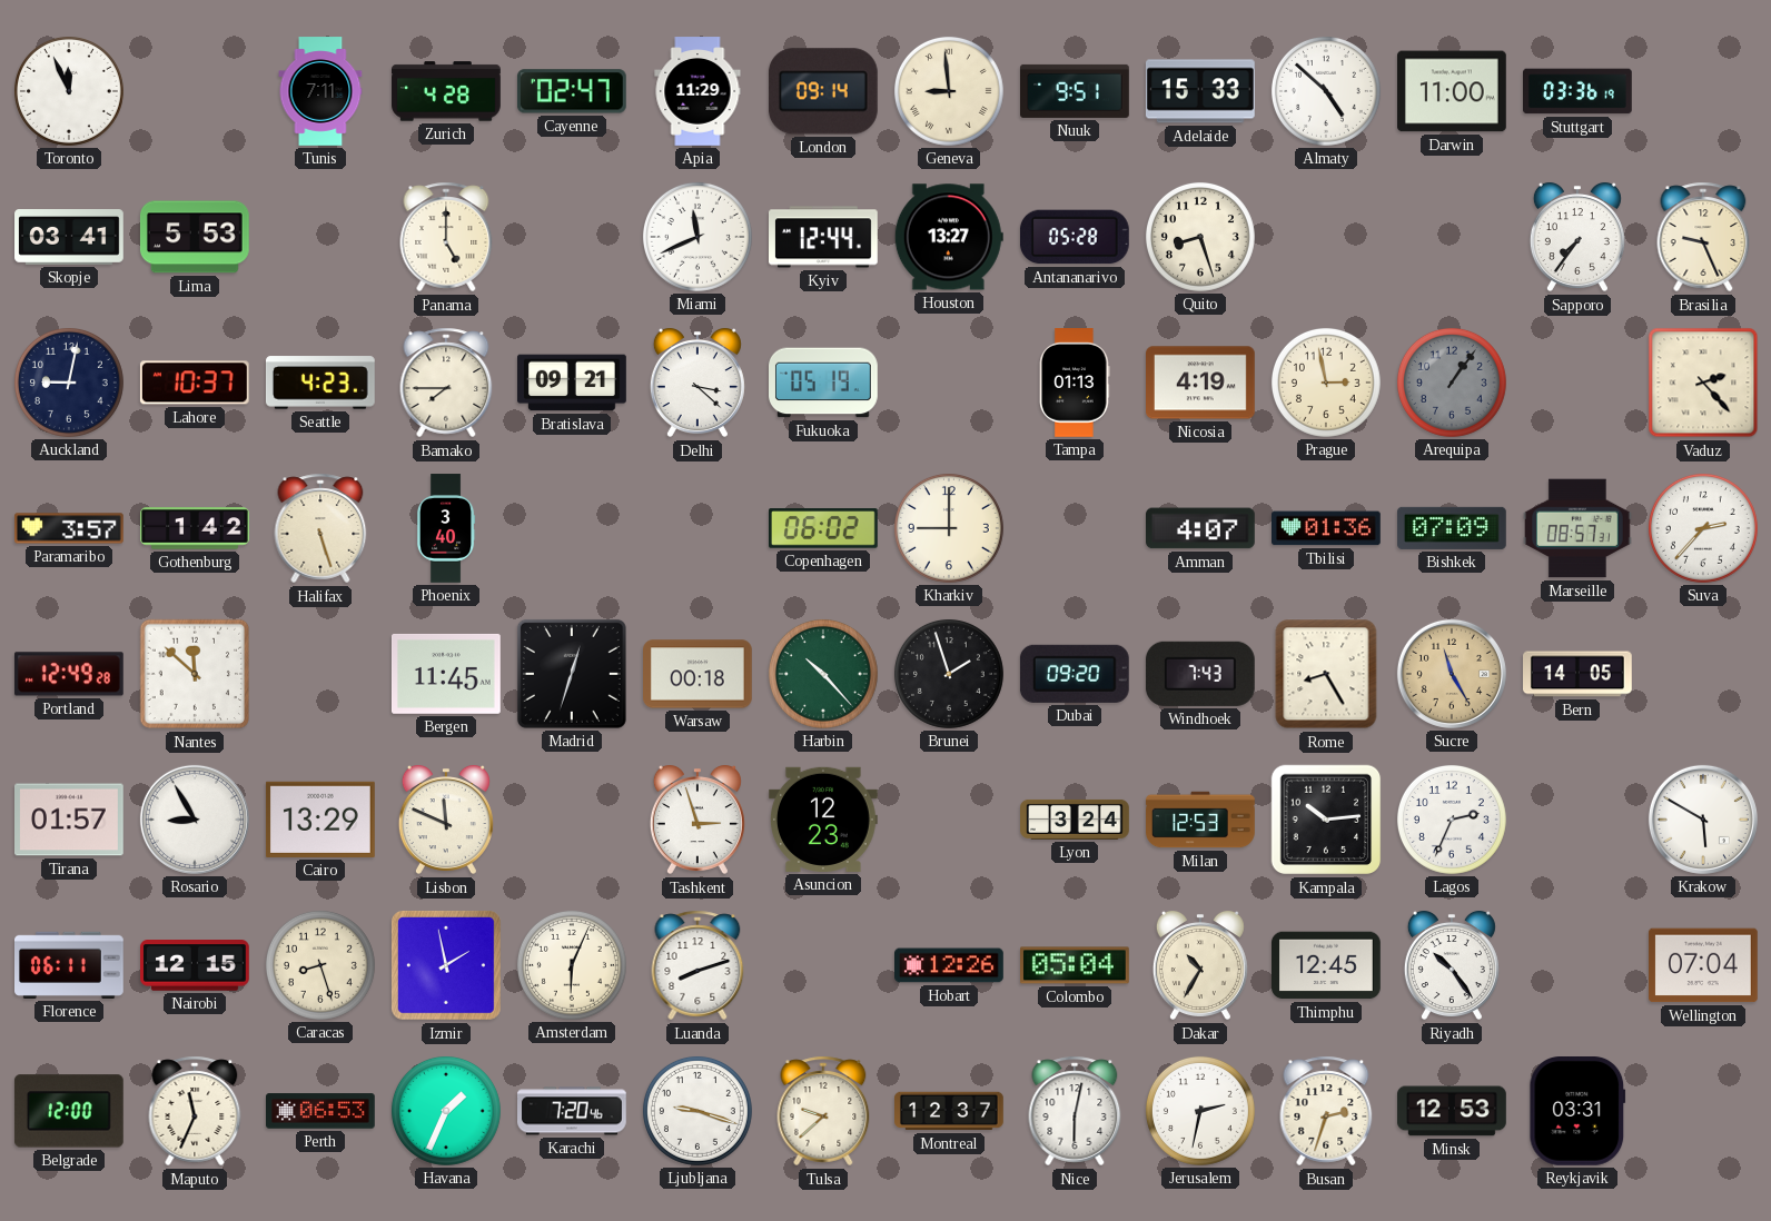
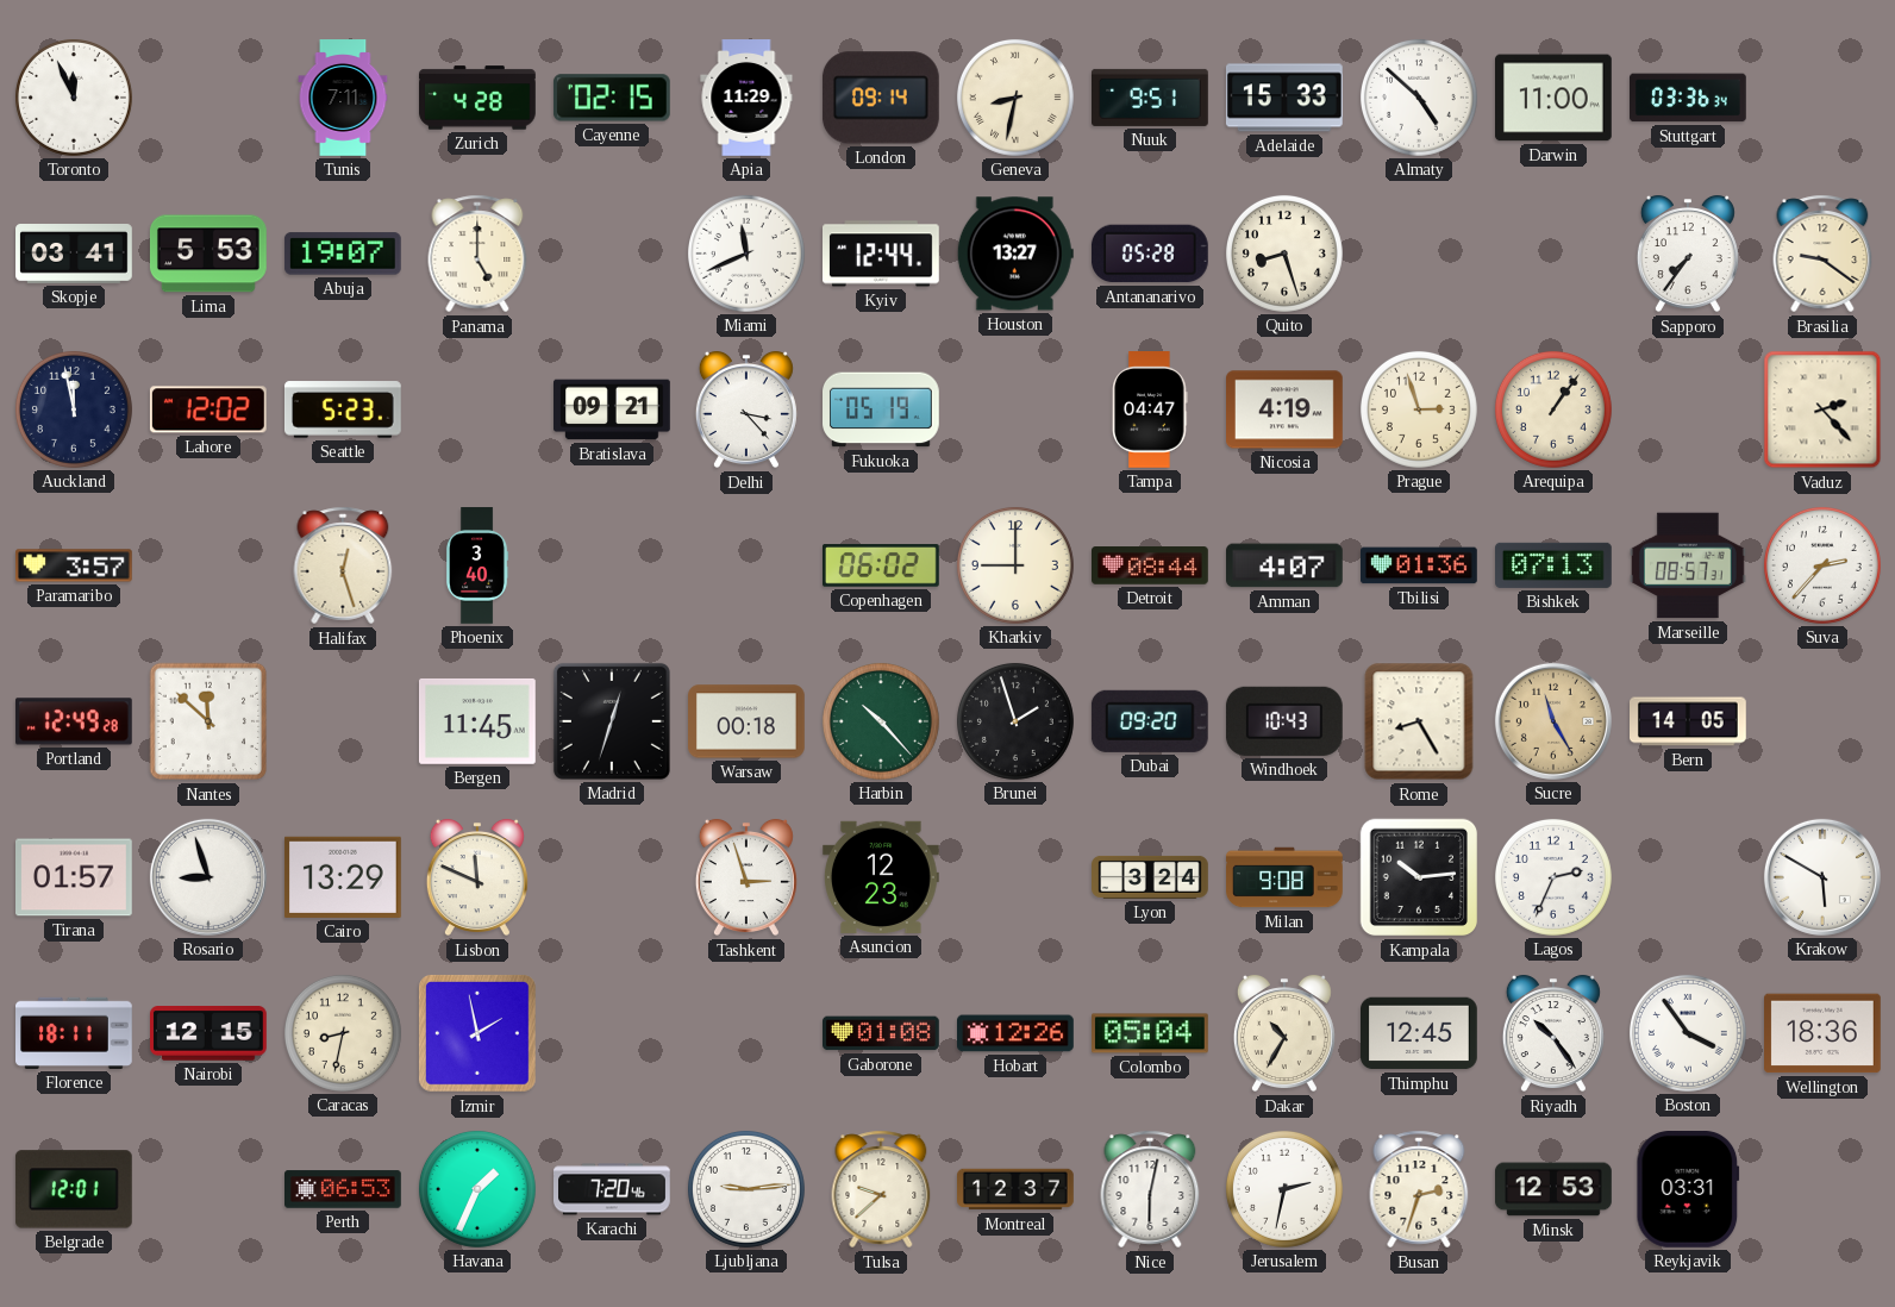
Cayenne: 02:47 -> 02:15 (612, 98)
Geneva: 8:59 -> 8:32 (1015, 98)
Stuttgart: 03:36:19 -> 03:36:34 (1689, 98)
Abuja: none -> 19:07 (343, 254)
Brasilia: 9:26 -> 9:21 (1822, 254)
Auckland: 9:02 -> 11:58 (74, 409)
Lahore: 10:37 -> 12:02 (208, 409)
Seattle: 4:23 -> 5:23 (343, 409)
Bamako: 7:45 -> none (446, 383)
Delhi: 3:22 -> 3:23 (746, 409)
Tampa: 01:13 -> 04:47 (1150, 411)
Prague: 2:58 -> 2:57 (1419, 409)
Arequipa dial: grey -> cream (1553, 409)
Gothenburg: 1:42 -> none (195, 528)
Halifax: 5:27 -> 12:27 (343, 565)
Detroit: none -> 08:44 (1151, 565)
Bishkek: 07:09 -> 07:13 (1555, 565)
Windhoek: 7:43 -> 10:43 (1284, 721)
Rosario: 8:55 -> 8:57 (208, 877)
Milan: 12:53 -> 9:08 (1284, 877)
Florence: 06:11 -> 18:11 (75, 1033)
Caracas: 8:27 -> 8:32 (343, 1033)
Amsterdam: 6:04 -> none (572, 965)
Luanda: 8:12 -> none (697, 965)
Gaborone: none -> 01:08 (882, 1033)
Boston: none -> 3:54 (1688, 1033)
Wellington: 07:04 -> 18:36 (1824, 1033)
Belgrade: 12:00 -> 12:01 (74, 1189)
Maputo: 11:34 -> none (195, 1111)
Ljubljana: 9:18 -> 9:14 (746, 1189)
